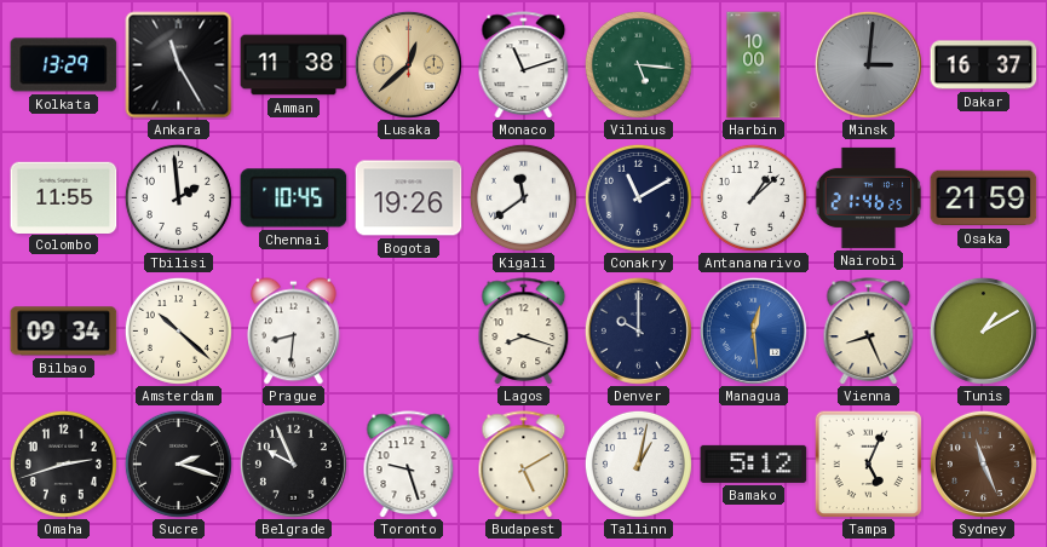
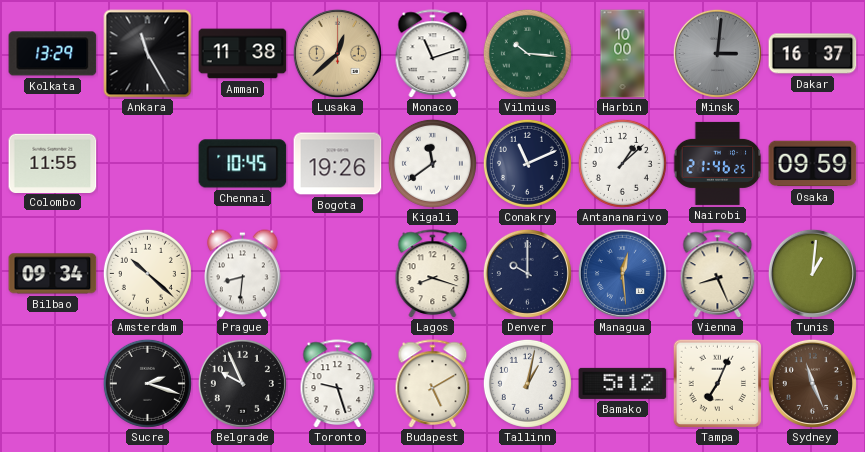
Vilnius: 5:16 -> 10:16 (527, 53)
Tbilisi: 1:59 -> none (178, 197)
Conakry: 11:10 -> 11:11 (527, 163)
Osaka: 21:59 -> 09:59 (813, 164)
Tunis: 1:10 -> 1:01 (812, 273)
Omaha: 2:42 -> none (63, 463)
Tampa: 5:04 -> 7:04 (717, 383)
